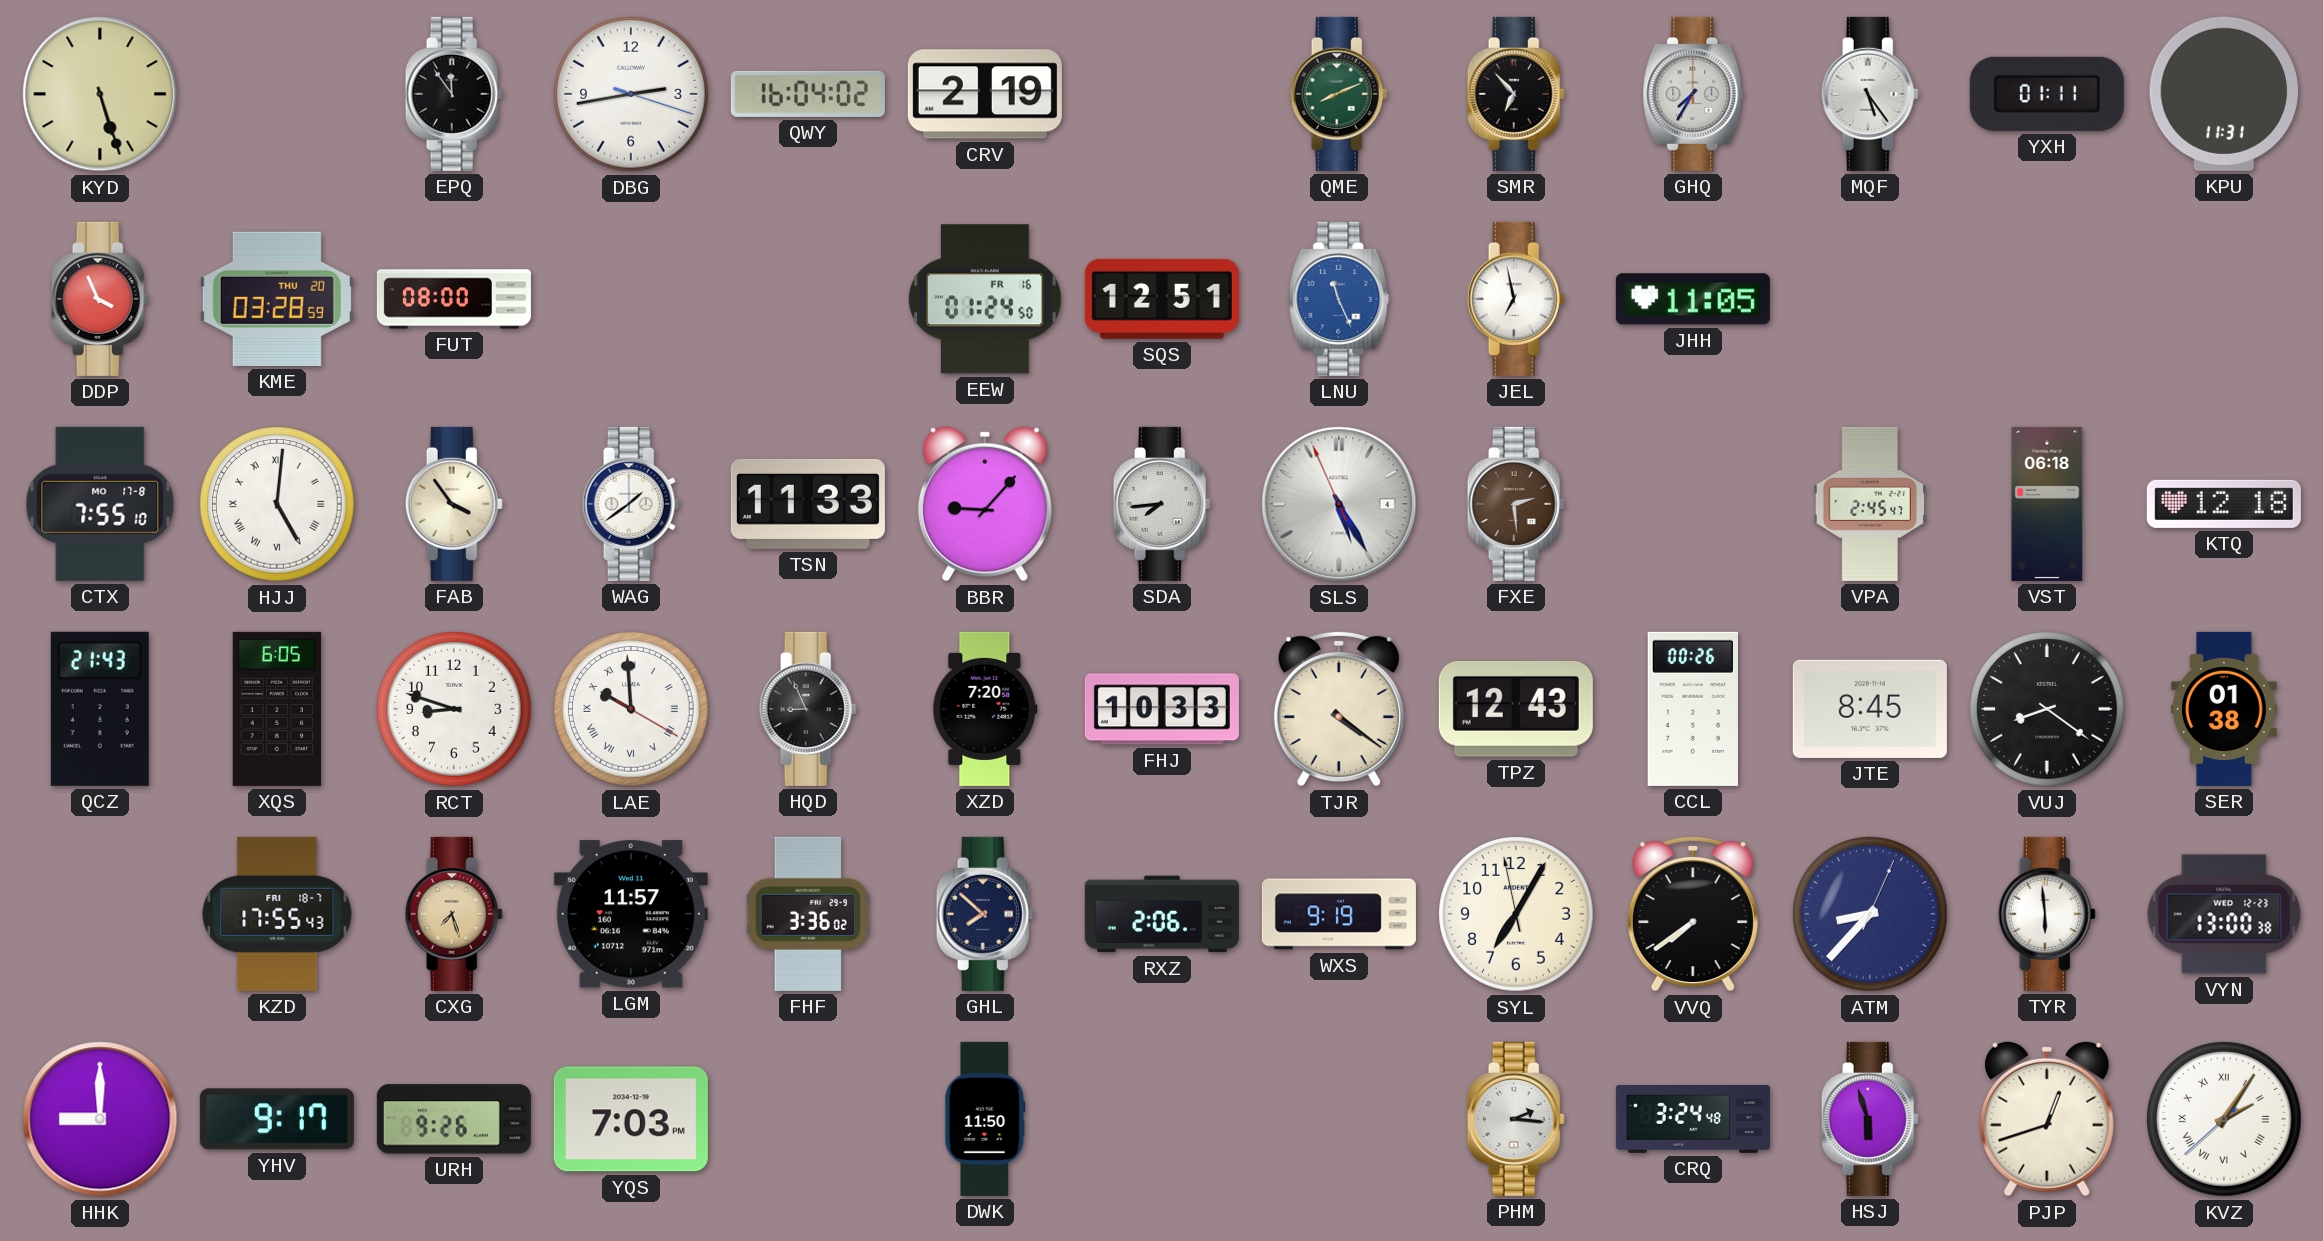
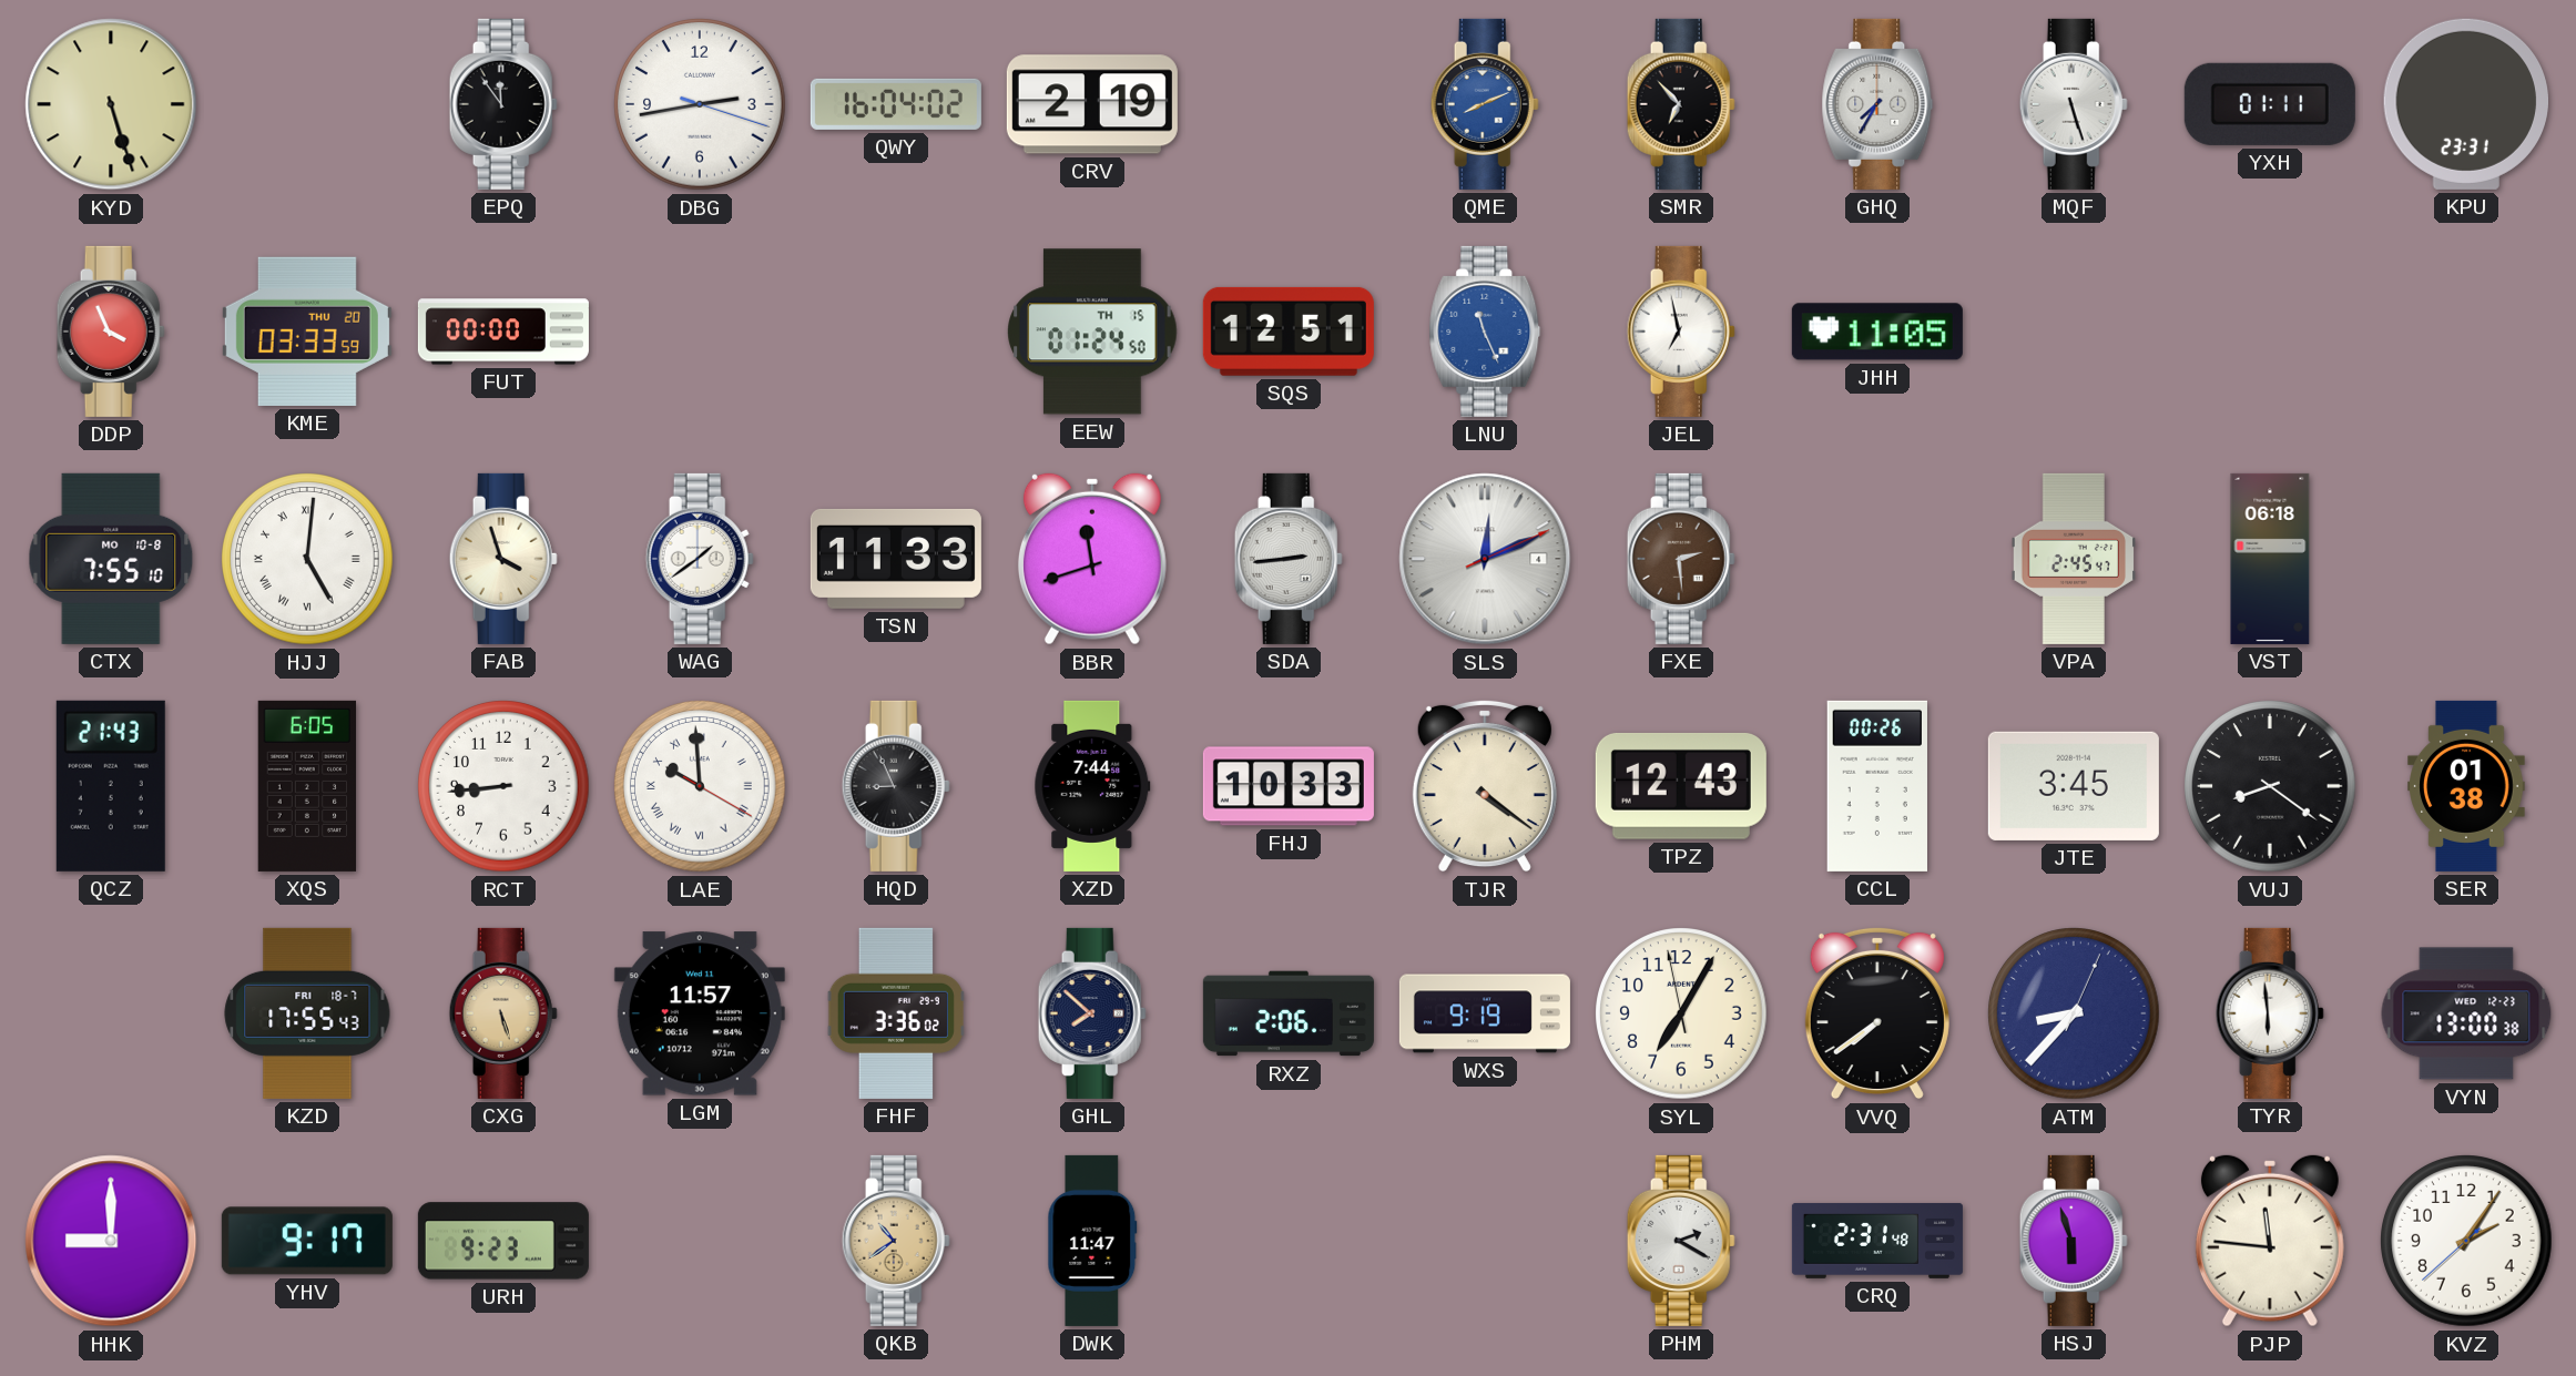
QME dial: green -> blue (1485, 104)
MQF: 5:24 -> 5:27 (2074, 104)
KPU: 11:31 -> 23:31 (2466, 104)
KME: 03:28 -> 03:33 (307, 332)
FUT: 08:00 -> 00:00 (503, 332)
EEW date: FR 16 -> TH 15 (1092, 332)
CTX date: MO 17-8 -> MO 10-8 (111, 559)
FAB: 3:54 -> 3:57 (503, 559)
BBR: 9:07 -> 11:42 (1092, 559)
SDA: 7:44 -> 2:44 (1289, 559)
SLS: 5:24 -> 12:11 (1485, 559)
KTQ: 12:18 -> none (2224, 504)
RCT: 8:48 -> 8:44 (503, 786)
XZD: 7:20 -> 7:44 (1092, 786)
JTE: 8:45 -> 3:45 (2074, 786)
CXG: 7:27 -> 5:27 (503, 1013)
URH: 9:26 -> 9:23 (503, 1241)
YQS: 7:03 -> none (631, 1119)
QKB: none -> 10:39 (896, 1241)
DWK: 11:50 -> 11:47 (1092, 1241)
PHM: 2:16 -> 2:20 (1681, 1241)
CRQ: 3:24 -> 2:31 (1877, 1241)
PJP: 12:42 -> 11:46 (2270, 1241)
KVZ numerals: Roman -> Arabic (2466, 1241)
